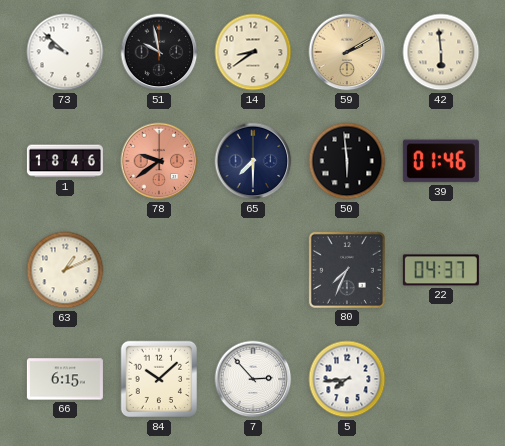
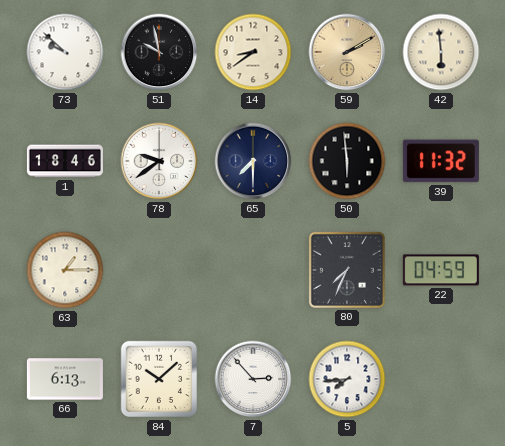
78 dial: salmon -> white (159, 161)
39: 01:46 -> 11:32 (441, 161)
63: 1:11 -> 1:15 (65, 270)
22: 04:37 -> 04:59 (441, 270)
66: 6:15 -> 6:13 (65, 379)
